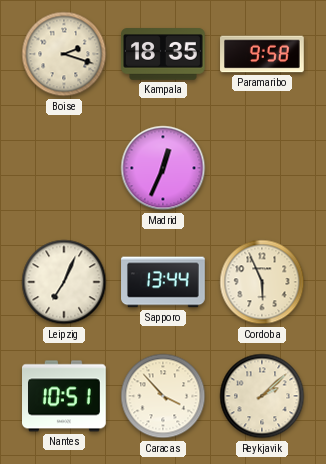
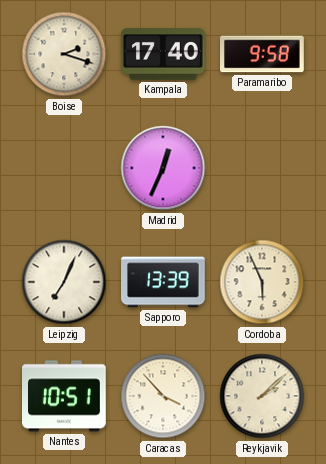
Kampala: 18:35 -> 17:40 (163, 54)
Sapporo: 13:44 -> 13:39 (163, 282)
